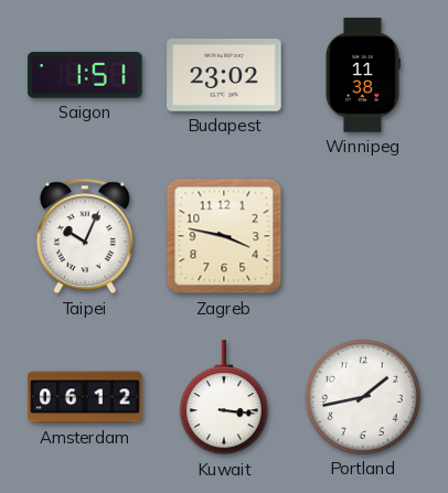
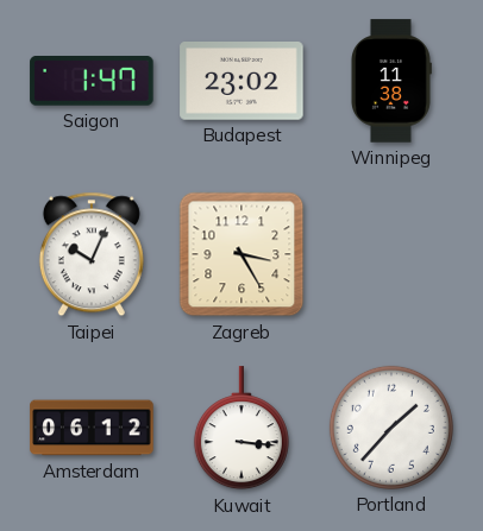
Saigon: 1:51 -> 1:47 (92, 82)
Zagreb: 3:47 -> 3:25 (241, 254)
Portland: 1:43 -> 1:37 (391, 428)
